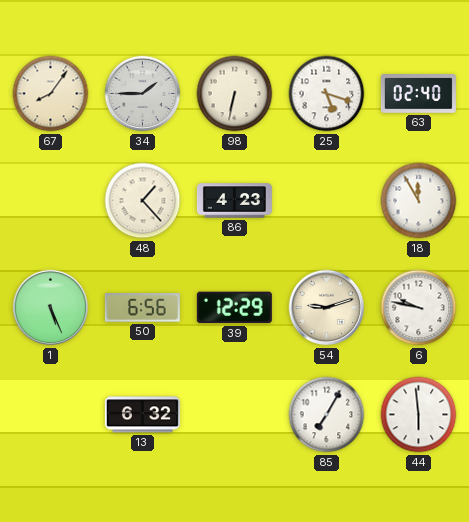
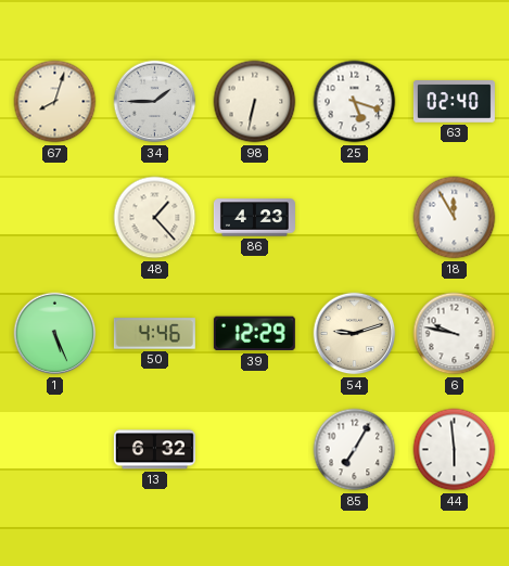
67: 8:06 -> 8:03 (55, 102)
50: 6:56 -> 4:46 (154, 334)
